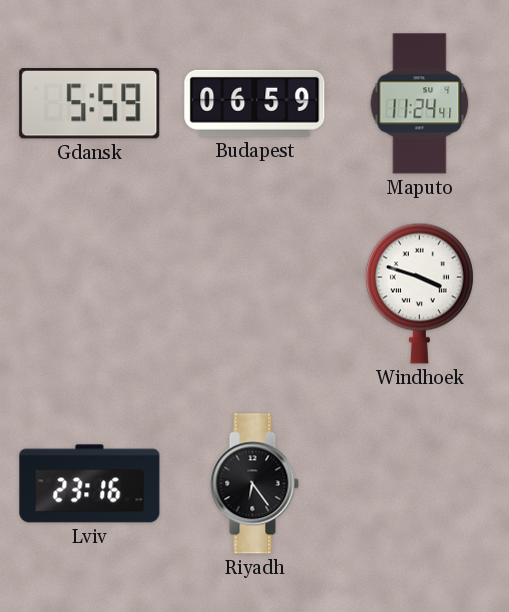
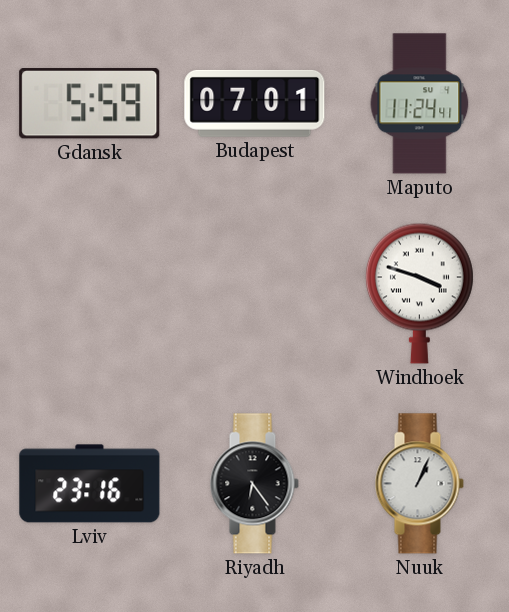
Budapest: 06:59 -> 07:01 (255, 103)
Nuuk: none -> 1:04 (419, 484)
